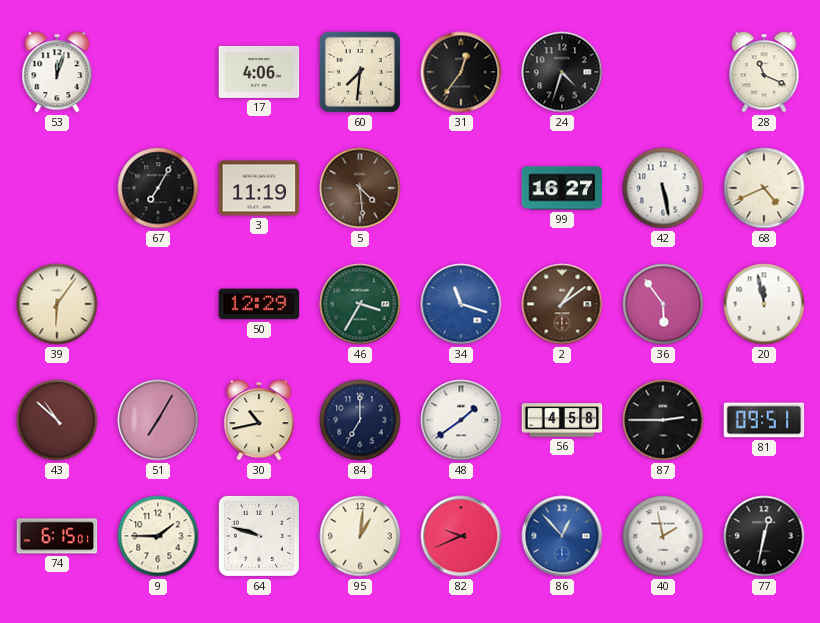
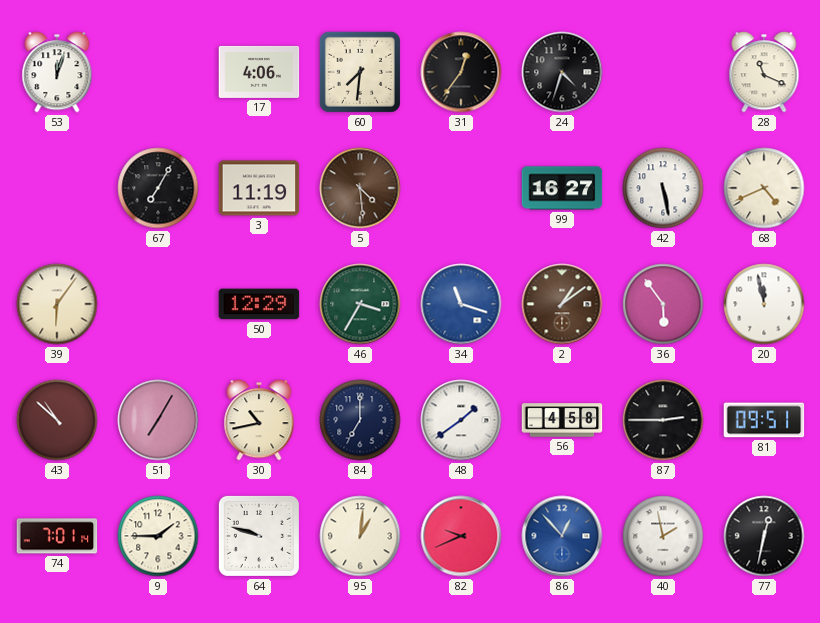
74: 6:15 -> 7:01 (57, 536)
